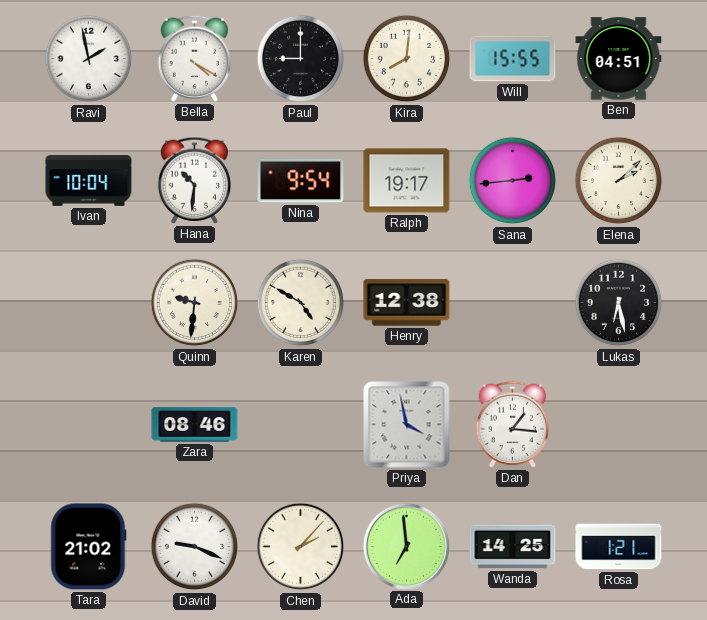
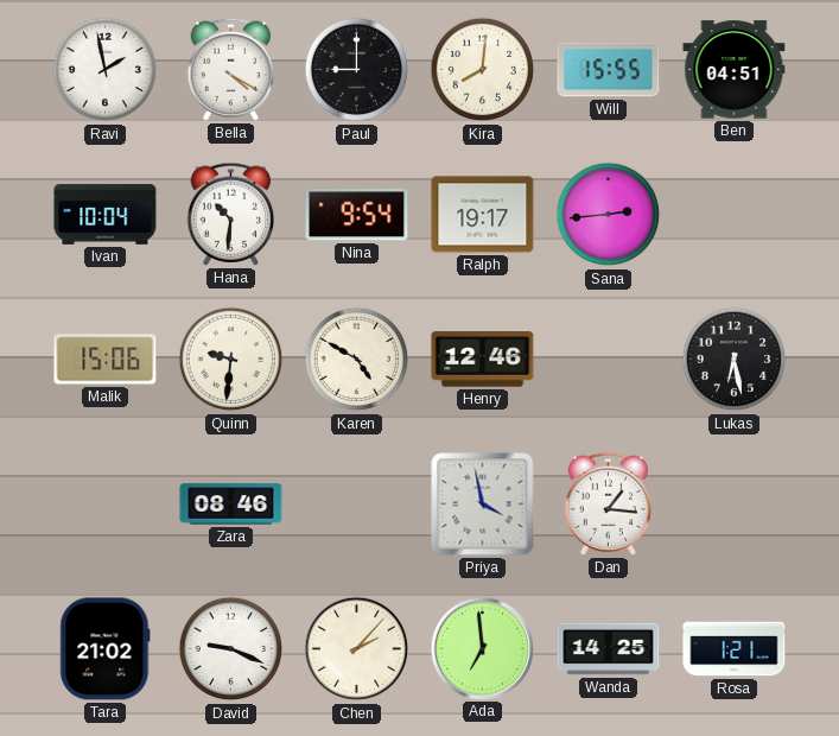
Elena: 2:08 -> none (619, 181)
Malik: none -> 15:06 (106, 360)
Henry: 12:38 -> 12:46 (483, 360)
